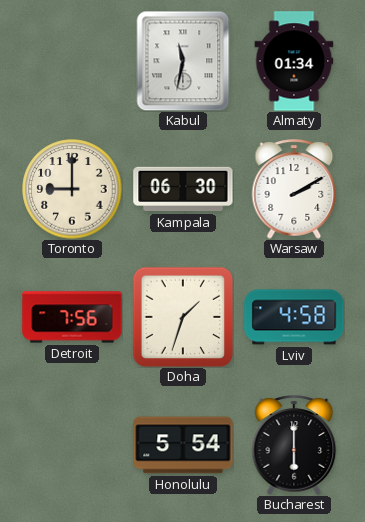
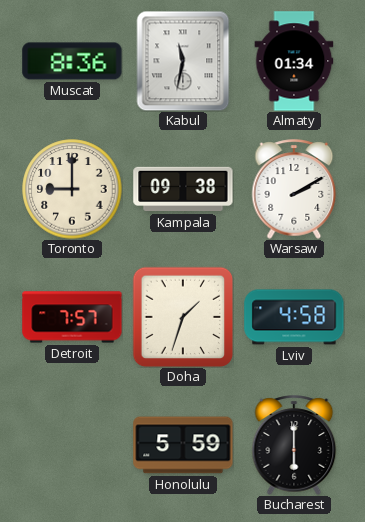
Muscat: none -> 8:36 (72, 61)
Kampala: 06:30 -> 09:38 (183, 189)
Detroit: 7:56 -> 7:57 (72, 317)
Honolulu: 5:54 -> 5:59 (183, 445)
